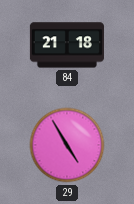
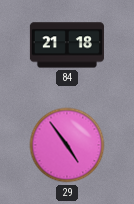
29: 4:55 -> 4:54 (67, 145)
